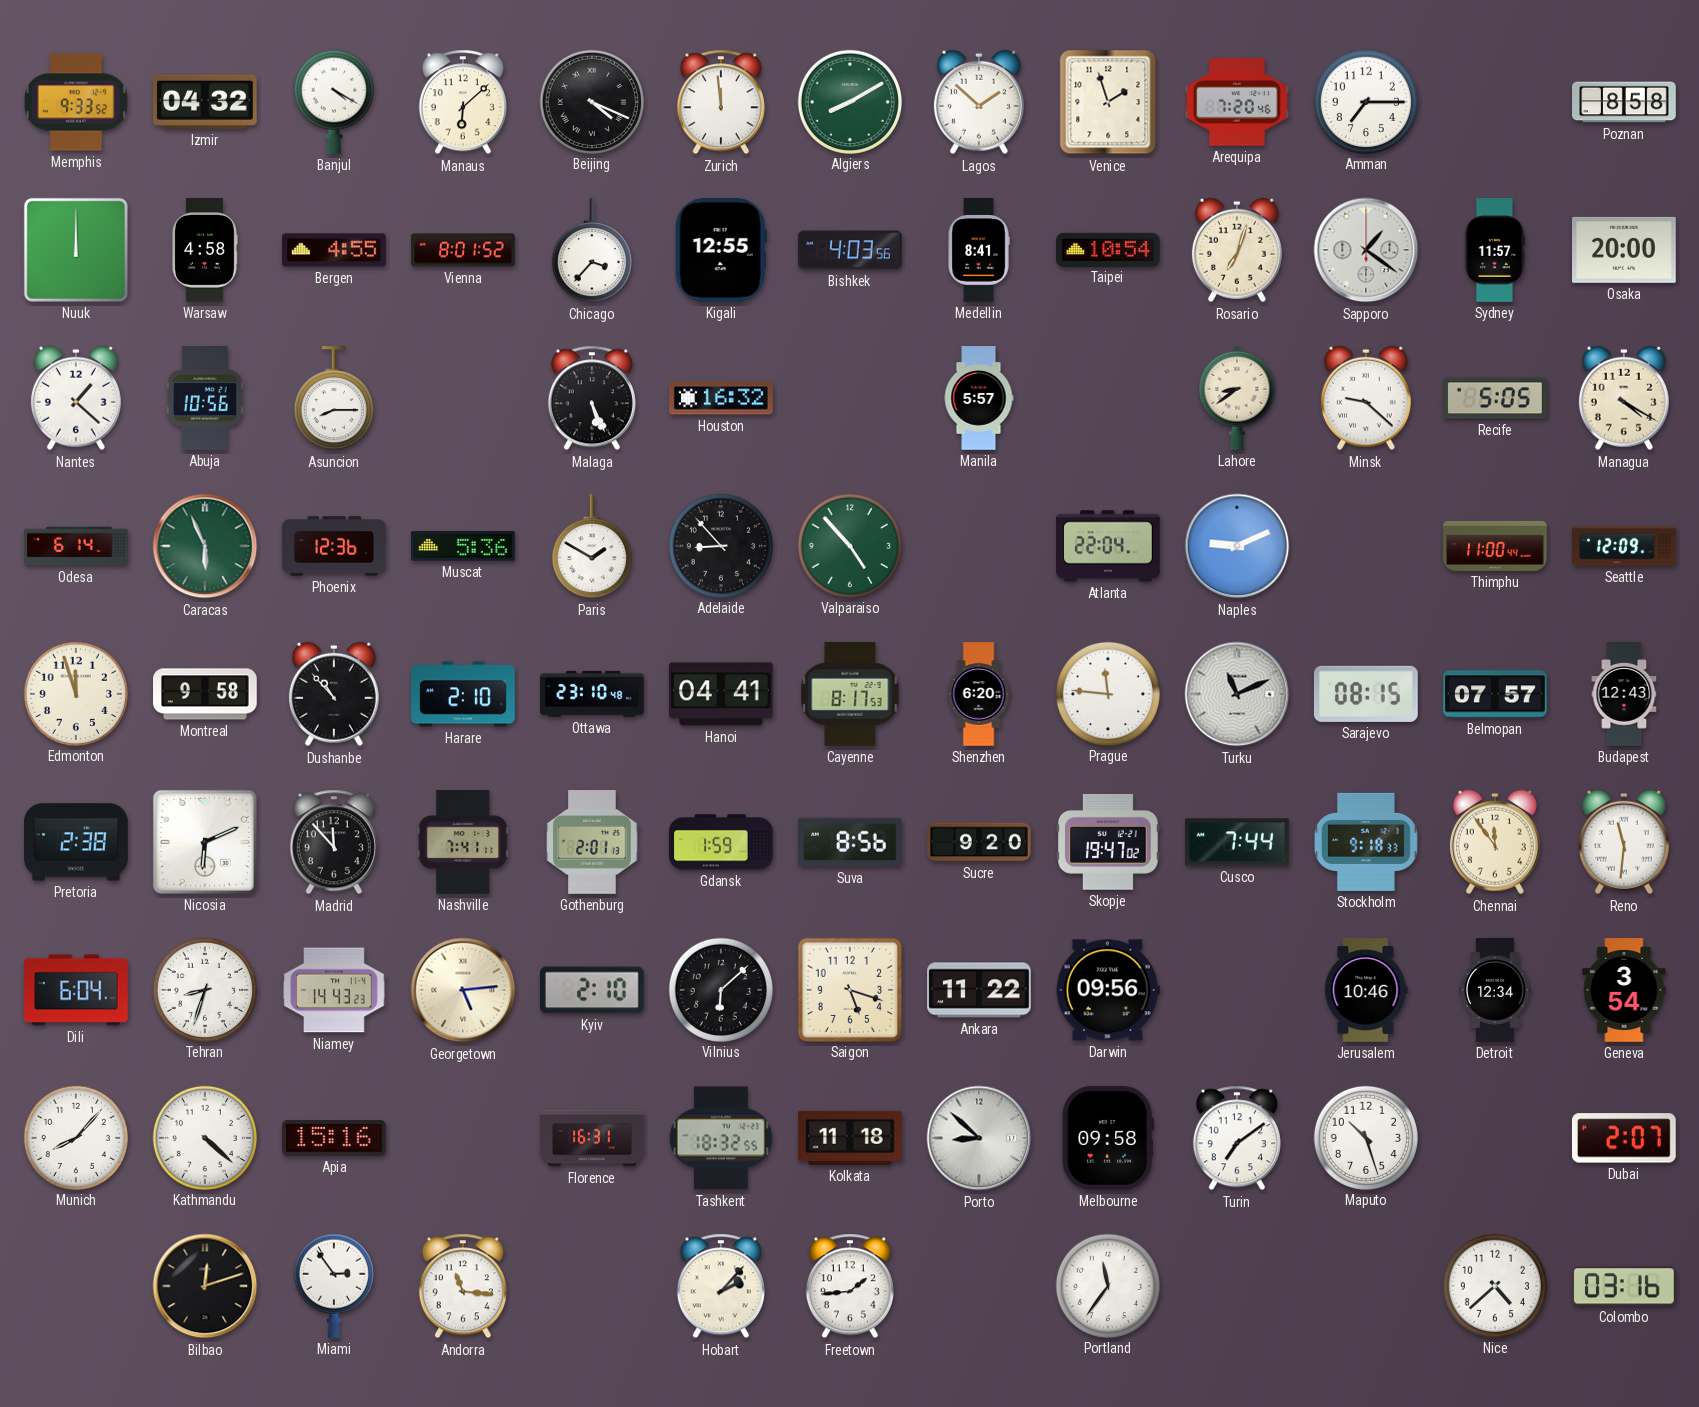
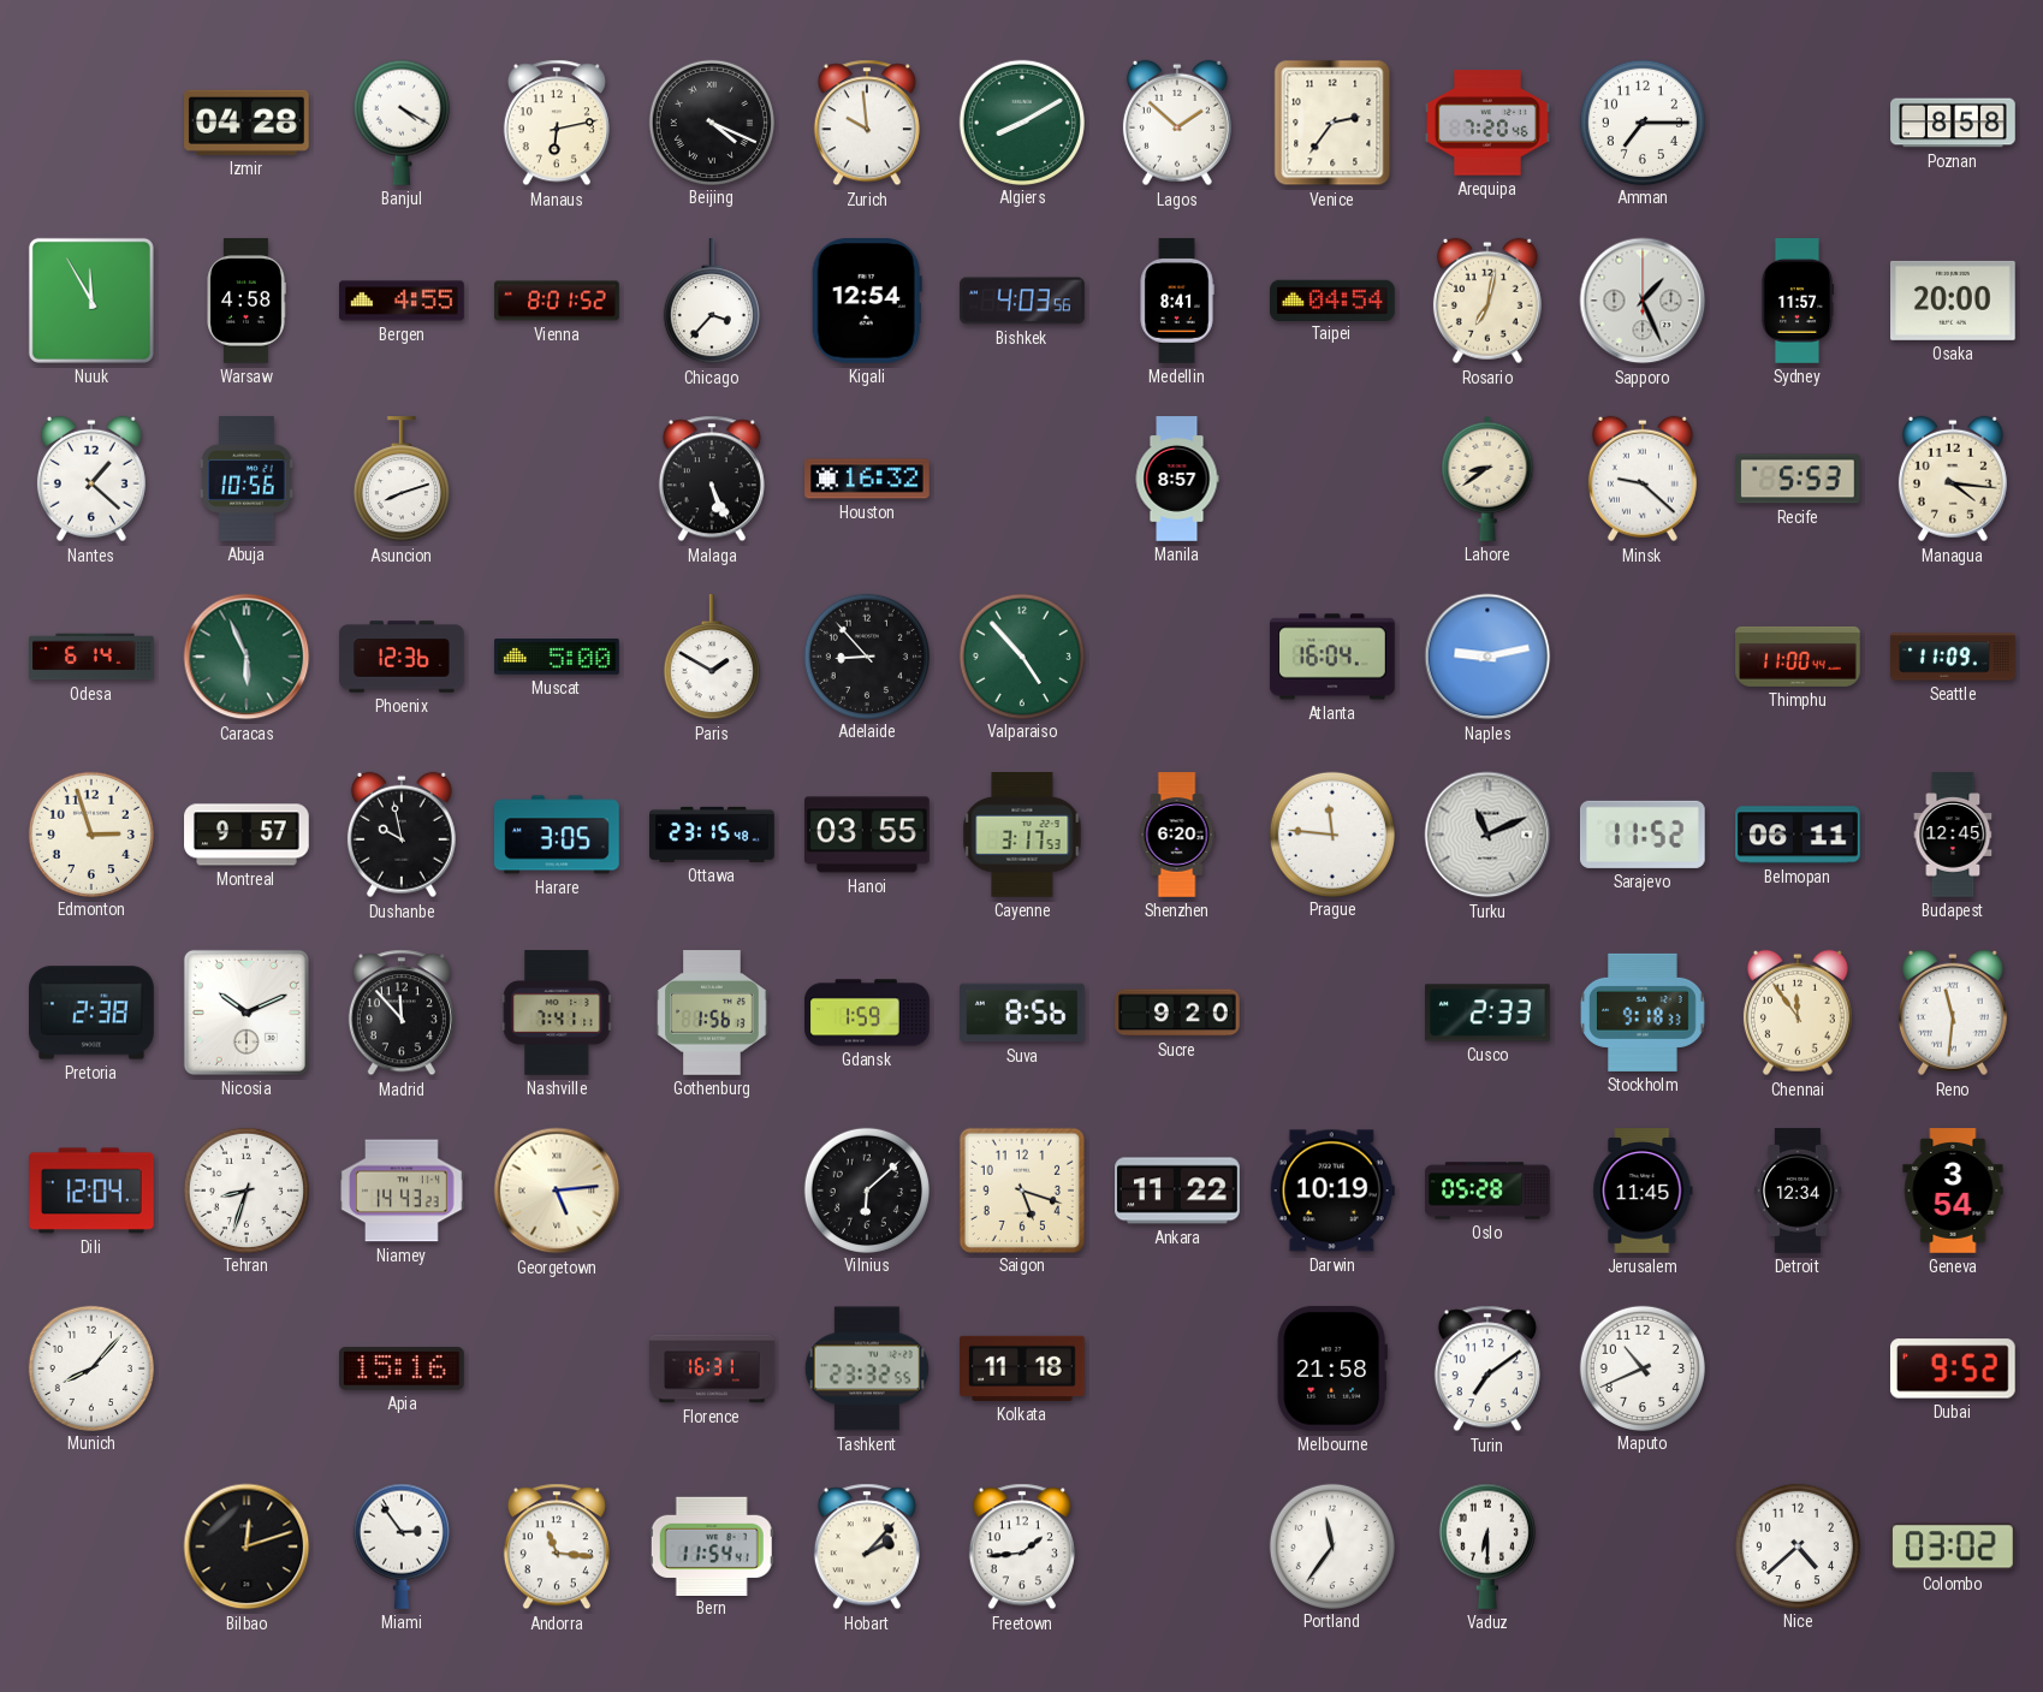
Memphis: 9:33 -> none (76, 102)
Izmir: 04:32 -> 04:28 (248, 123)
Manaus: 6:08 -> 6:13 (557, 123)
Zurich: 11:59 -> 9:59 (867, 123)
Venice: 1:57 -> 2:36 (1332, 123)
Nuuk: 12:00 -> 11:55 (91, 301)
Kigali: 12:55 -> 12:54 (867, 302)
Taipei: 10:54 -> 04:54 (1332, 299)
Rosario: 7:03 -> 7:02 (1487, 301)
Sapporo: 1:21 -> 1:26 (1643, 301)
Asuncion: 8:15 -> 8:12 (402, 480)
Manila: 5:57 -> 8:57 (1177, 479)
Recife: 5:05 -> 5:53 (1798, 479)
Managua: 4:20 -> 4:16 (1953, 479)
Muscat: 5:36 -> 5:00 (558, 657)
Atlanta: 22:04 -> 16:04 (1334, 657)
Naples: 9:11 -> 9:13 (1487, 657)
Seattle: 12:09 -> 11:09 (1953, 657)
Edmonton: 11:57 -> 2:57 (90, 833)
Montreal: 9:58 -> 9:57 (247, 835)
Dushanbe: 10:53 -> 9:58 (402, 835)
Harare: 2:10 -> 3:05 (558, 835)
Ottawa: 23:10 -> 23:15 (712, 835)
Hanoi: 04:41 -> 03:55 (868, 835)
Cayenne: 8:17 -> 3:17 (1022, 836)
Sarajevo: 08:15 -> 11:52 (1643, 835)
Belmopan: 07:57 -> 06:11 (1798, 835)
Budapest: 12:43 -> 12:45 (1953, 835)
Nicosia: 6:11 -> 10:11 (247, 1013)
Gothenburg: 2:01 -> 1:56 (712, 1013)
Skopje: 19:47 -> none (1109, 842)
Cusco: 7:44 -> 2:33 (1487, 1013)
Dili: 6:04 -> 12:04 (93, 1191)
Kyiv: 2:10 -> none (592, 990)
Darwin: 09:56 -> 10:19 (1332, 1191)
Oslo: none -> 05:28 (1487, 1191)
Jerusalem: 10:46 -> 11:45 (1643, 1191)
Kathmandu: 4:22 -> none (204, 1137)
Tashkent: 18:32 -> 23:32 (867, 1369)
Porto: 8:52 -> none (979, 1138)
Melbourne: 09:58 -> 21:58 (1332, 1369)
Maputo: 10:27 -> 10:41 (1641, 1367)
Dubai: 2:07 -> 9:52 (1953, 1369)
Bern: none -> 11:54 (712, 1545)
Vaduz: none -> 6:30 (1487, 1546)
Colombo: 03:16 -> 03:02 (1954, 1546)
